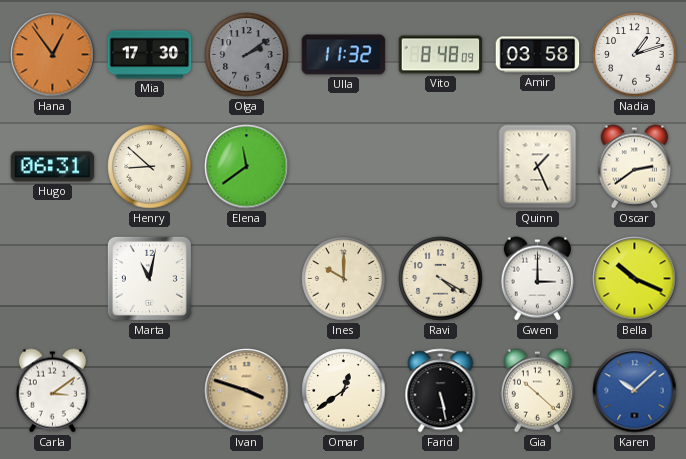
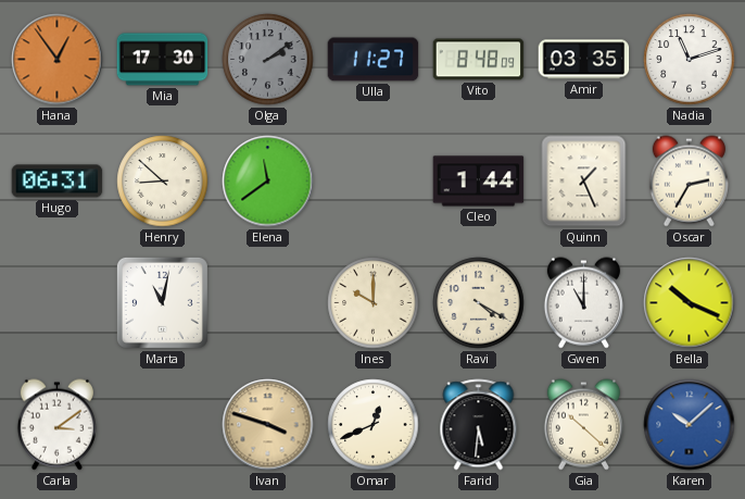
Ulla: 11:32 -> 11:27 (374, 60)
Amir: 03:58 -> 03:35 (584, 60)
Nadia: 1:12 -> 11:12 (690, 60)
Cleo: none -> 1:44 (479, 182)
Oscar: 2:39 -> 2:35 (689, 182)
Gwen: 3:00 -> 11:00 (583, 303)
Omar: 12:39 -> 12:41 (374, 425)
Farid: 5:28 -> 5:31 (479, 425)
